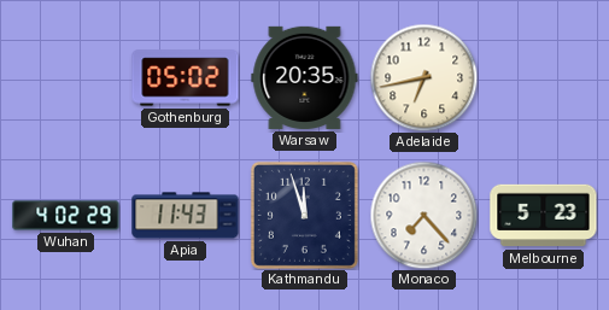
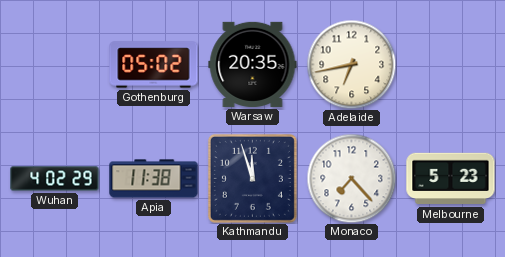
Apia: 11:43 -> 11:38 (154, 179)
